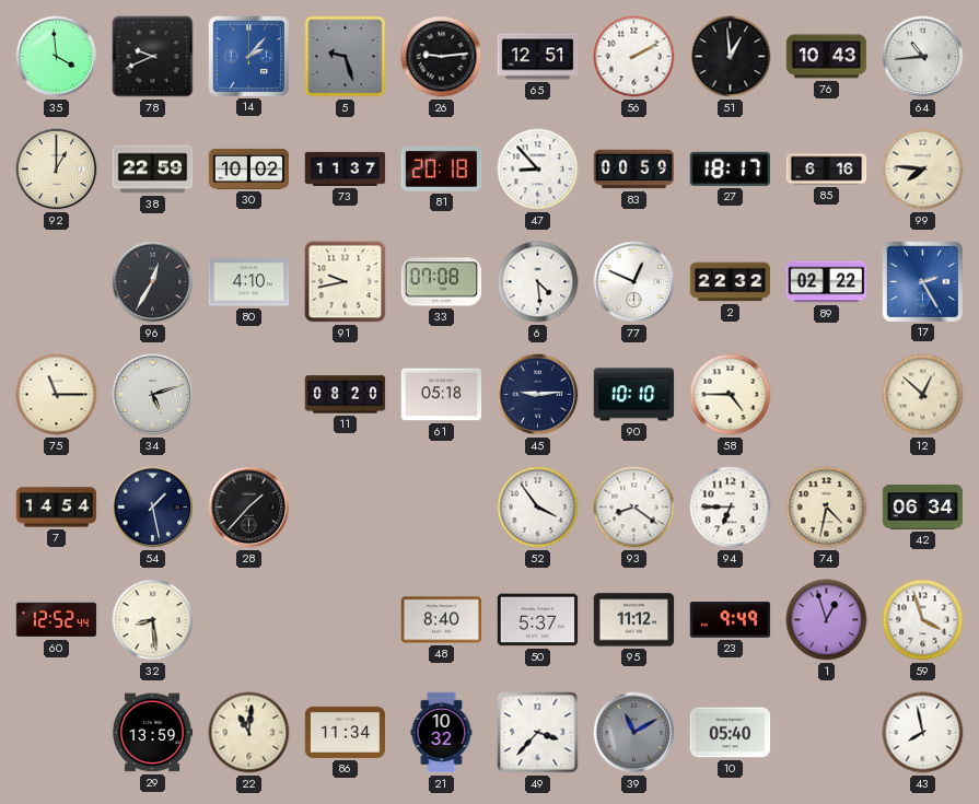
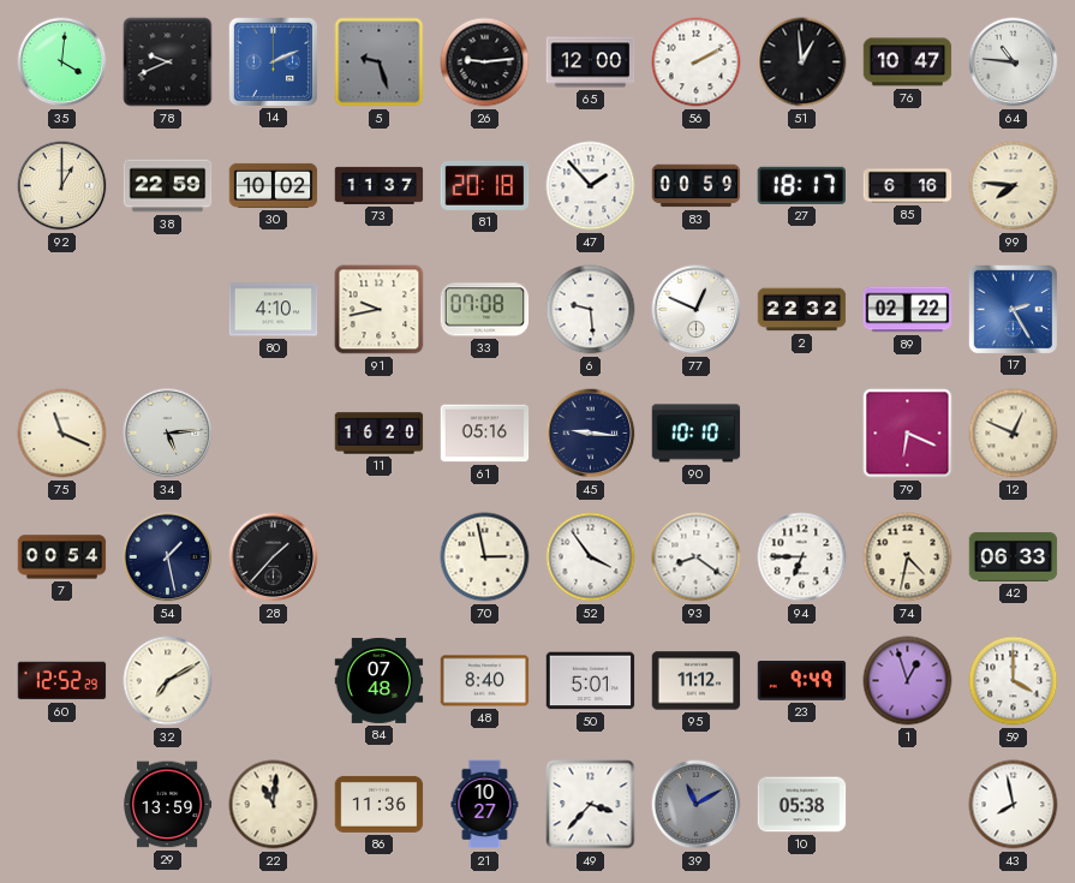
35: 3:59 -> 4:01 (62, 62)
14: 2:07 -> 2:11 (273, 61)
65: 12:51 -> 12:00 (591, 62)
76: 10:43 -> 10:47 (908, 62)
64: 10:44 -> 10:46 (1014, 62)
47: 8:53 -> 1:53 (591, 186)
96: 12:35 -> none (153, 282)
6: 4:29 -> 9:29 (591, 310)
75: 11:15 -> 11:19 (62, 434)
34: 5:12 -> 5:14 (168, 434)
11: 08:20 -> 16:20 (380, 434)
61: 05:18 -> 05:16 (485, 434)
45: 9:14 -> 9:16 (591, 434)
58: 4:45 -> none (731, 395)
79: none -> 6:19 (908, 434)
12: 12:52 -> 12:49 (1014, 434)
7: 14:54 -> 00:54 (62, 557)
70: none -> 2:58 (485, 557)
42: 06:34 -> 06:33 (1014, 557)
60: 12:52:44 -> 12:52:29 (62, 681)
32: 8:29 -> 7:10 (168, 681)
84: none -> 07:48 (380, 680)
50: 5:37 -> 5:01 (591, 681)
59: 3:57 -> 4:00 (1014, 681)
86: 11:34 -> 11:36 (380, 804)
21: 10:32 -> 10:27 (485, 805)
10: 05:40 -> 05:38 (802, 805)
